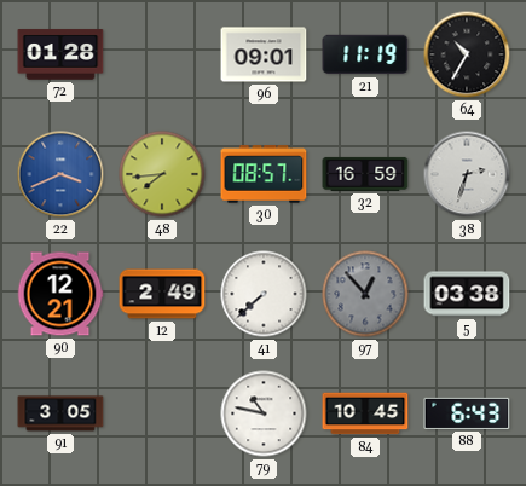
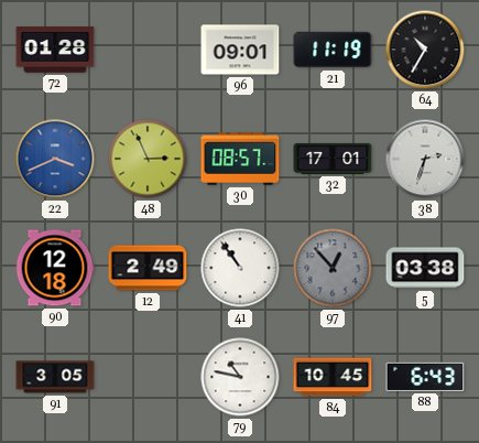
48: 7:44 -> 2:56 (148, 159)
32: 16:59 -> 17:01 (333, 159)
90: 12:21 -> 12:18 (55, 268)
41: 7:38 -> 10:54 (240, 268)
